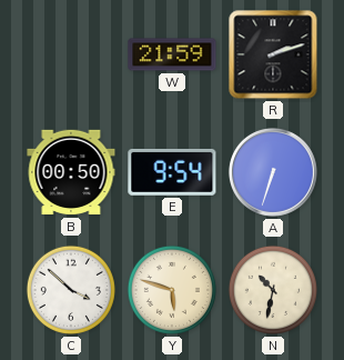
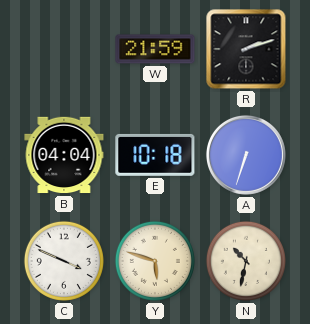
B: 00:50 -> 04:04 (64, 155)
E: 9:54 -> 10:18 (155, 155)
C: 3:52 -> 3:49 (64, 261)
